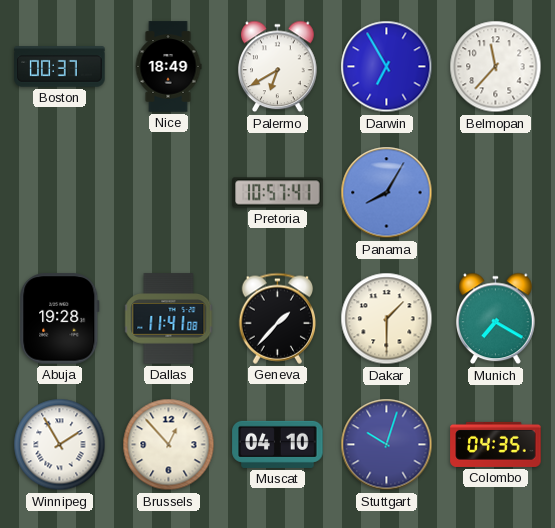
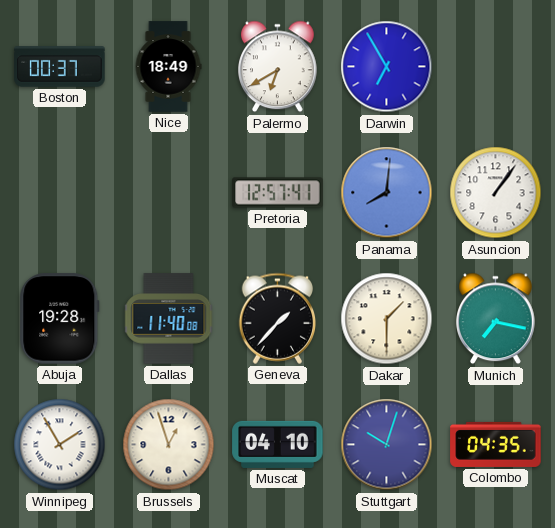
Belmopan: 11:37 -> none (496, 67)
Pretoria: 10:57 -> 12:57 (278, 193)
Panama: 8:05 -> 8:01 (387, 193)
Asuncion: none -> 1:06 (496, 193)
Dallas: 11:41 -> 11:40 (169, 319)
Munich: 7:20 -> 7:17 (496, 319)
Brussels: 12:53 -> 12:57 (169, 445)
